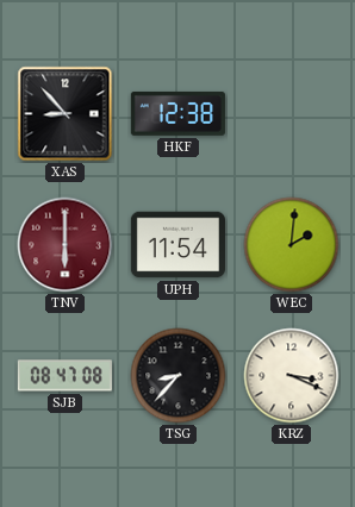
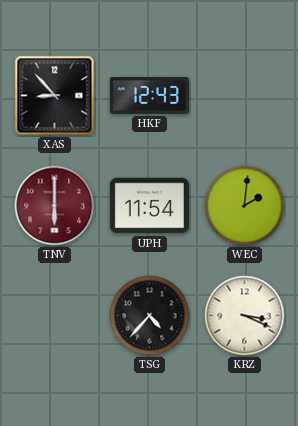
HKF: 12:38 -> 12:43 (149, 95)
SJB: 08:47 -> none (64, 376)
TSG: 8:37 -> 4:37 (150, 316)
